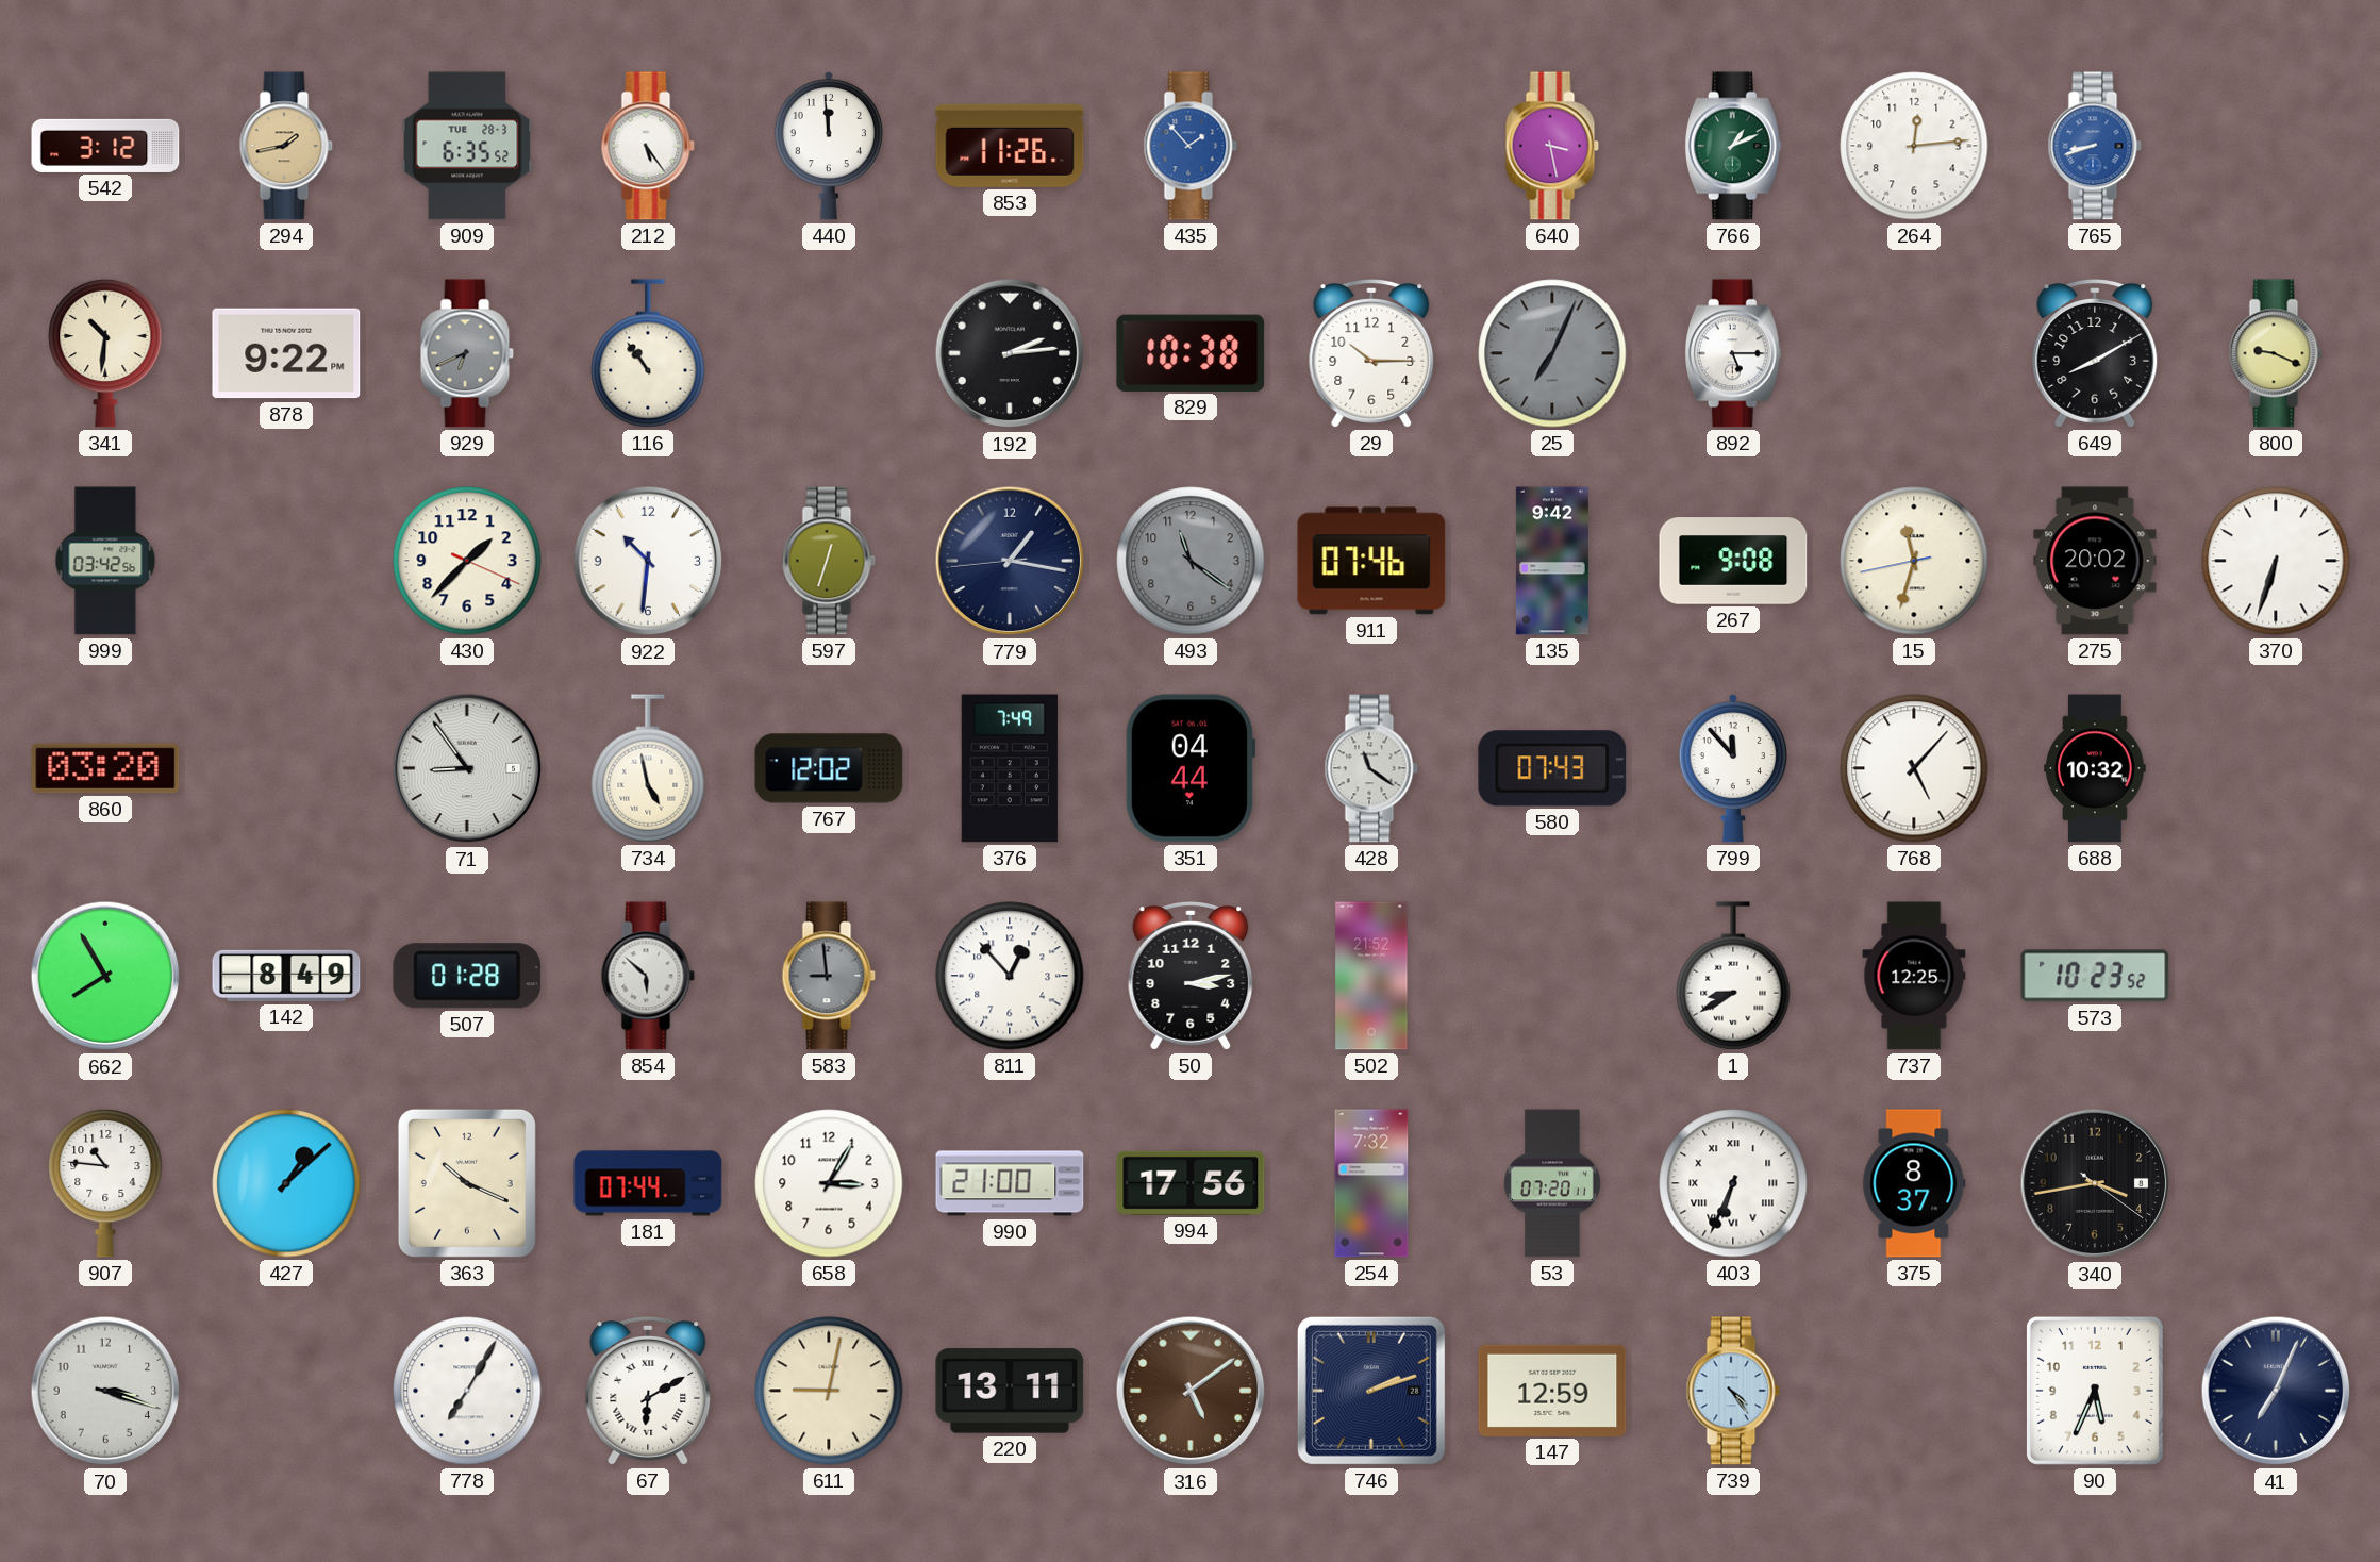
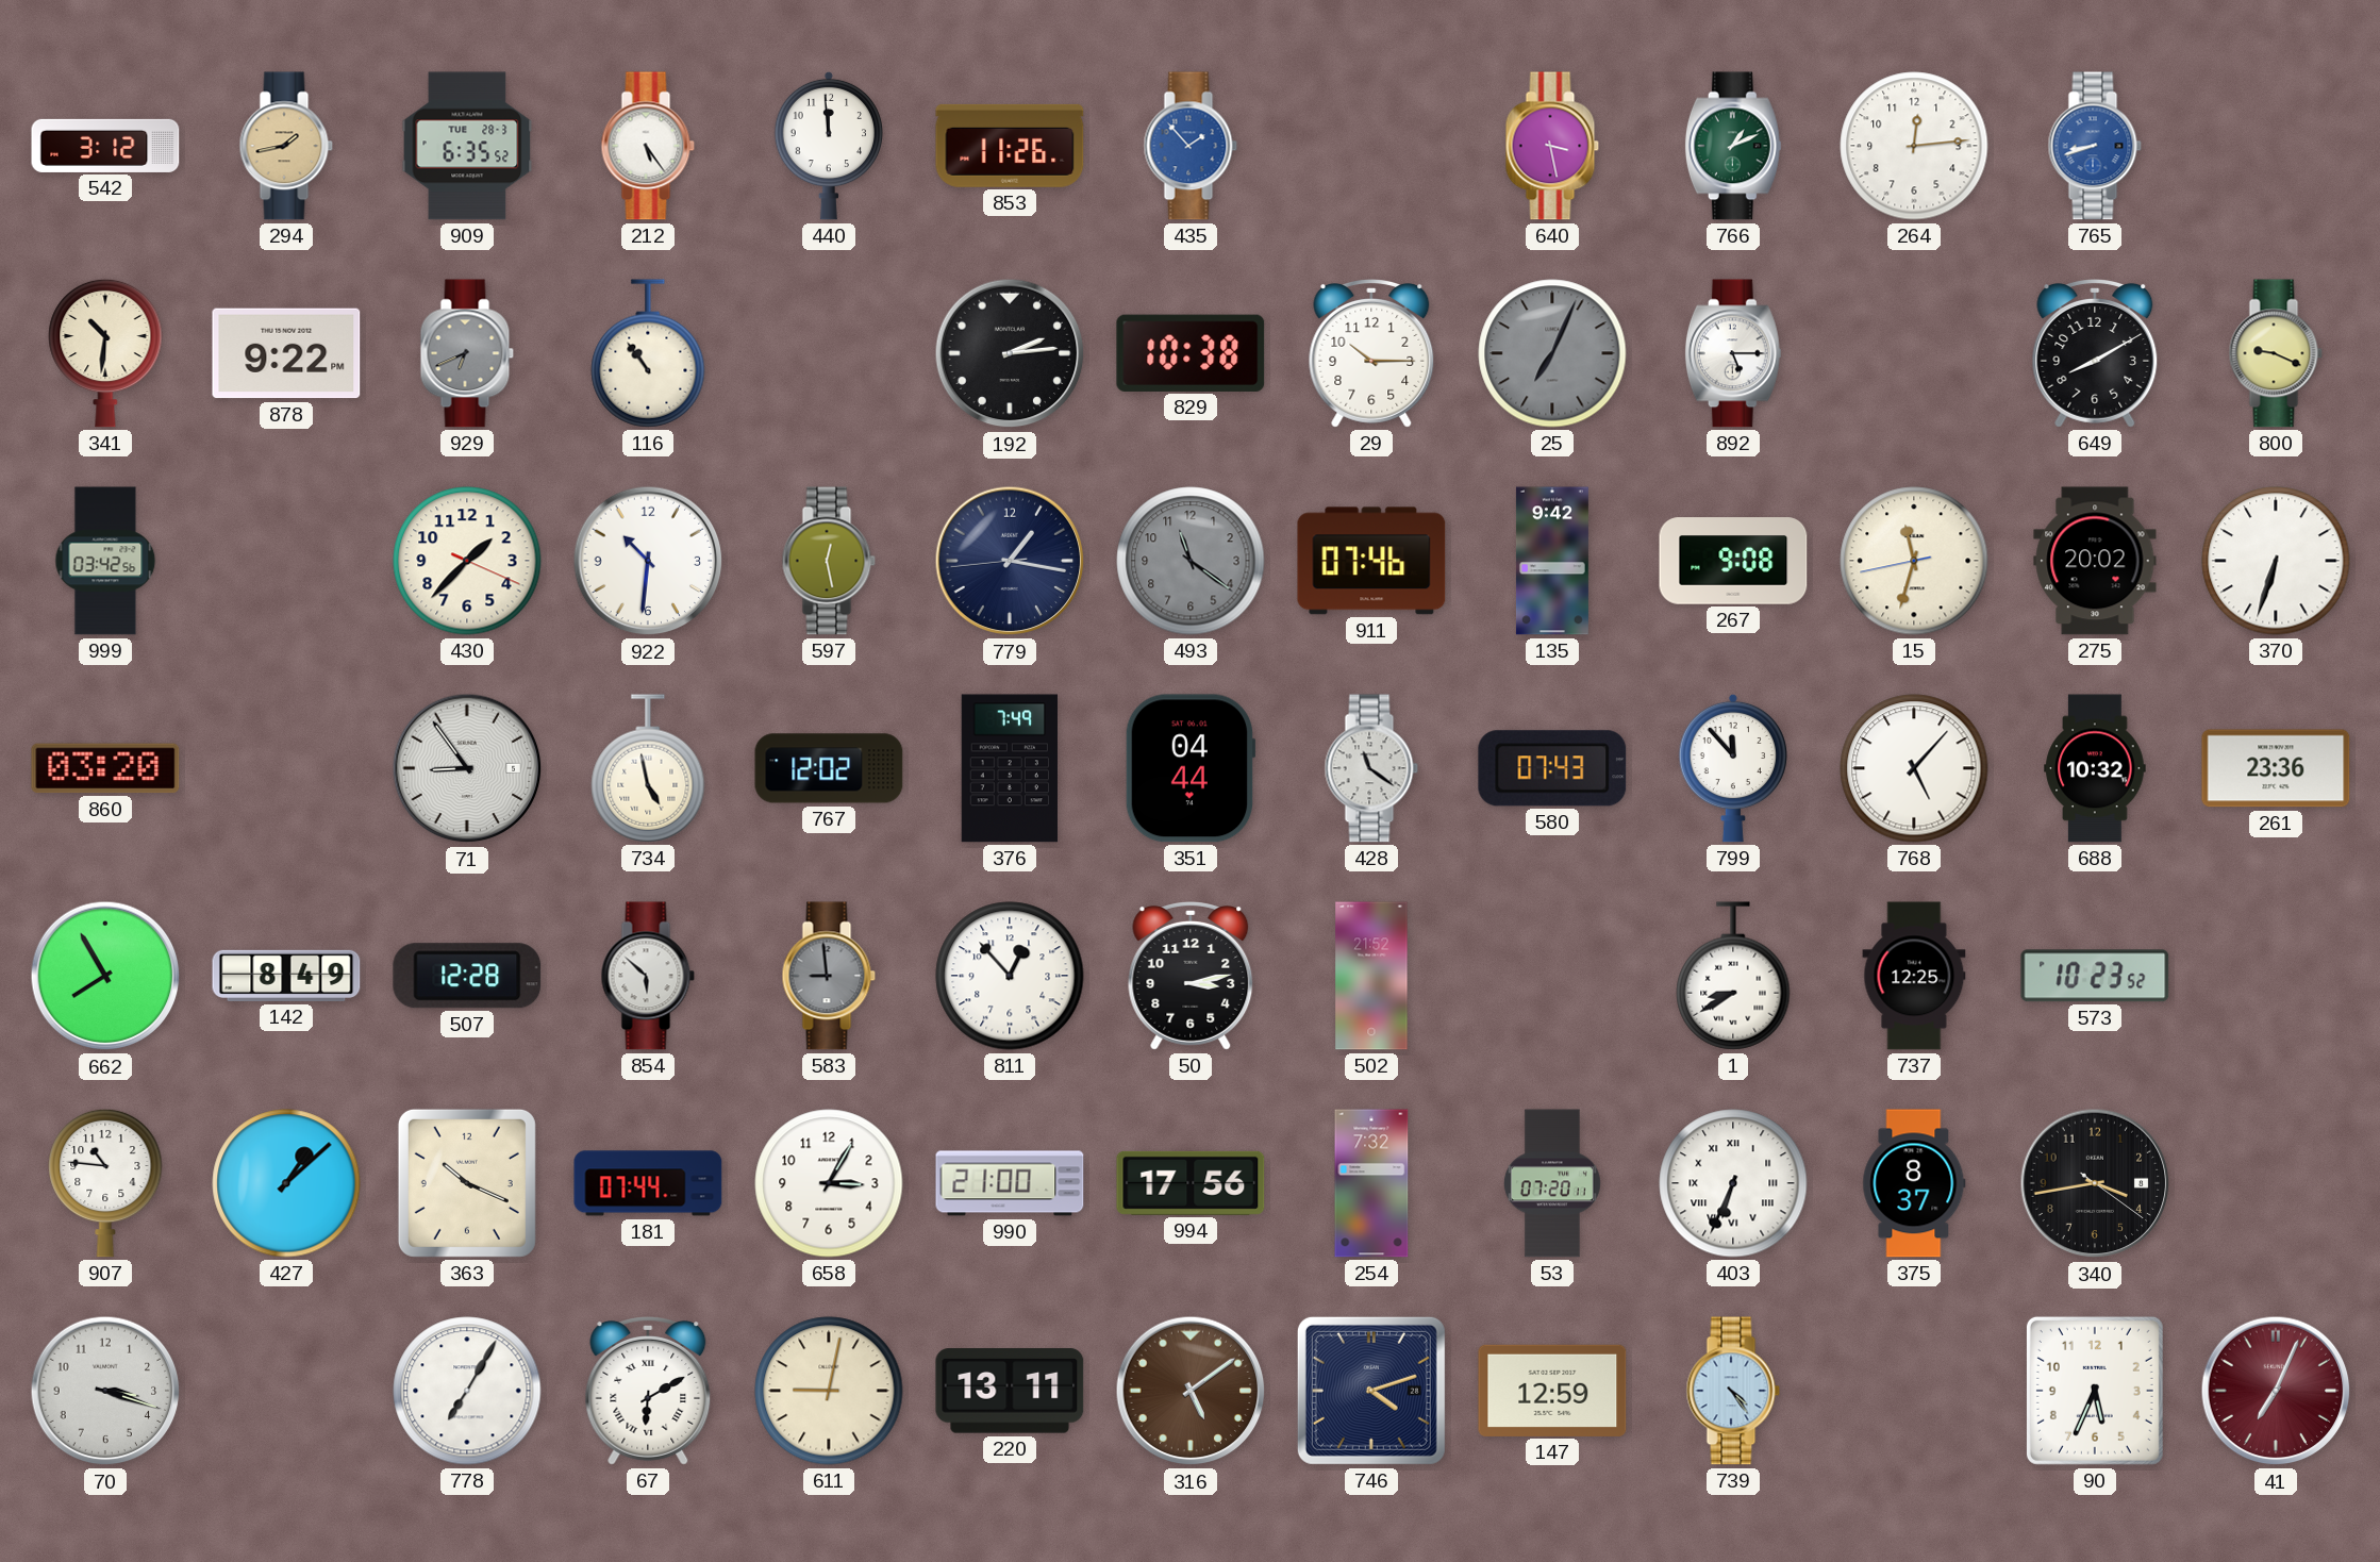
597: 12:33 -> 12:28 (829, 561)
261: none -> 23:36 (2276, 768)
507: 01:28 -> 12:28 (467, 976)
746: 2:12 -> 4:12 (1371, 1391)
41 dial: navy -> burgundy (2276, 1391)
